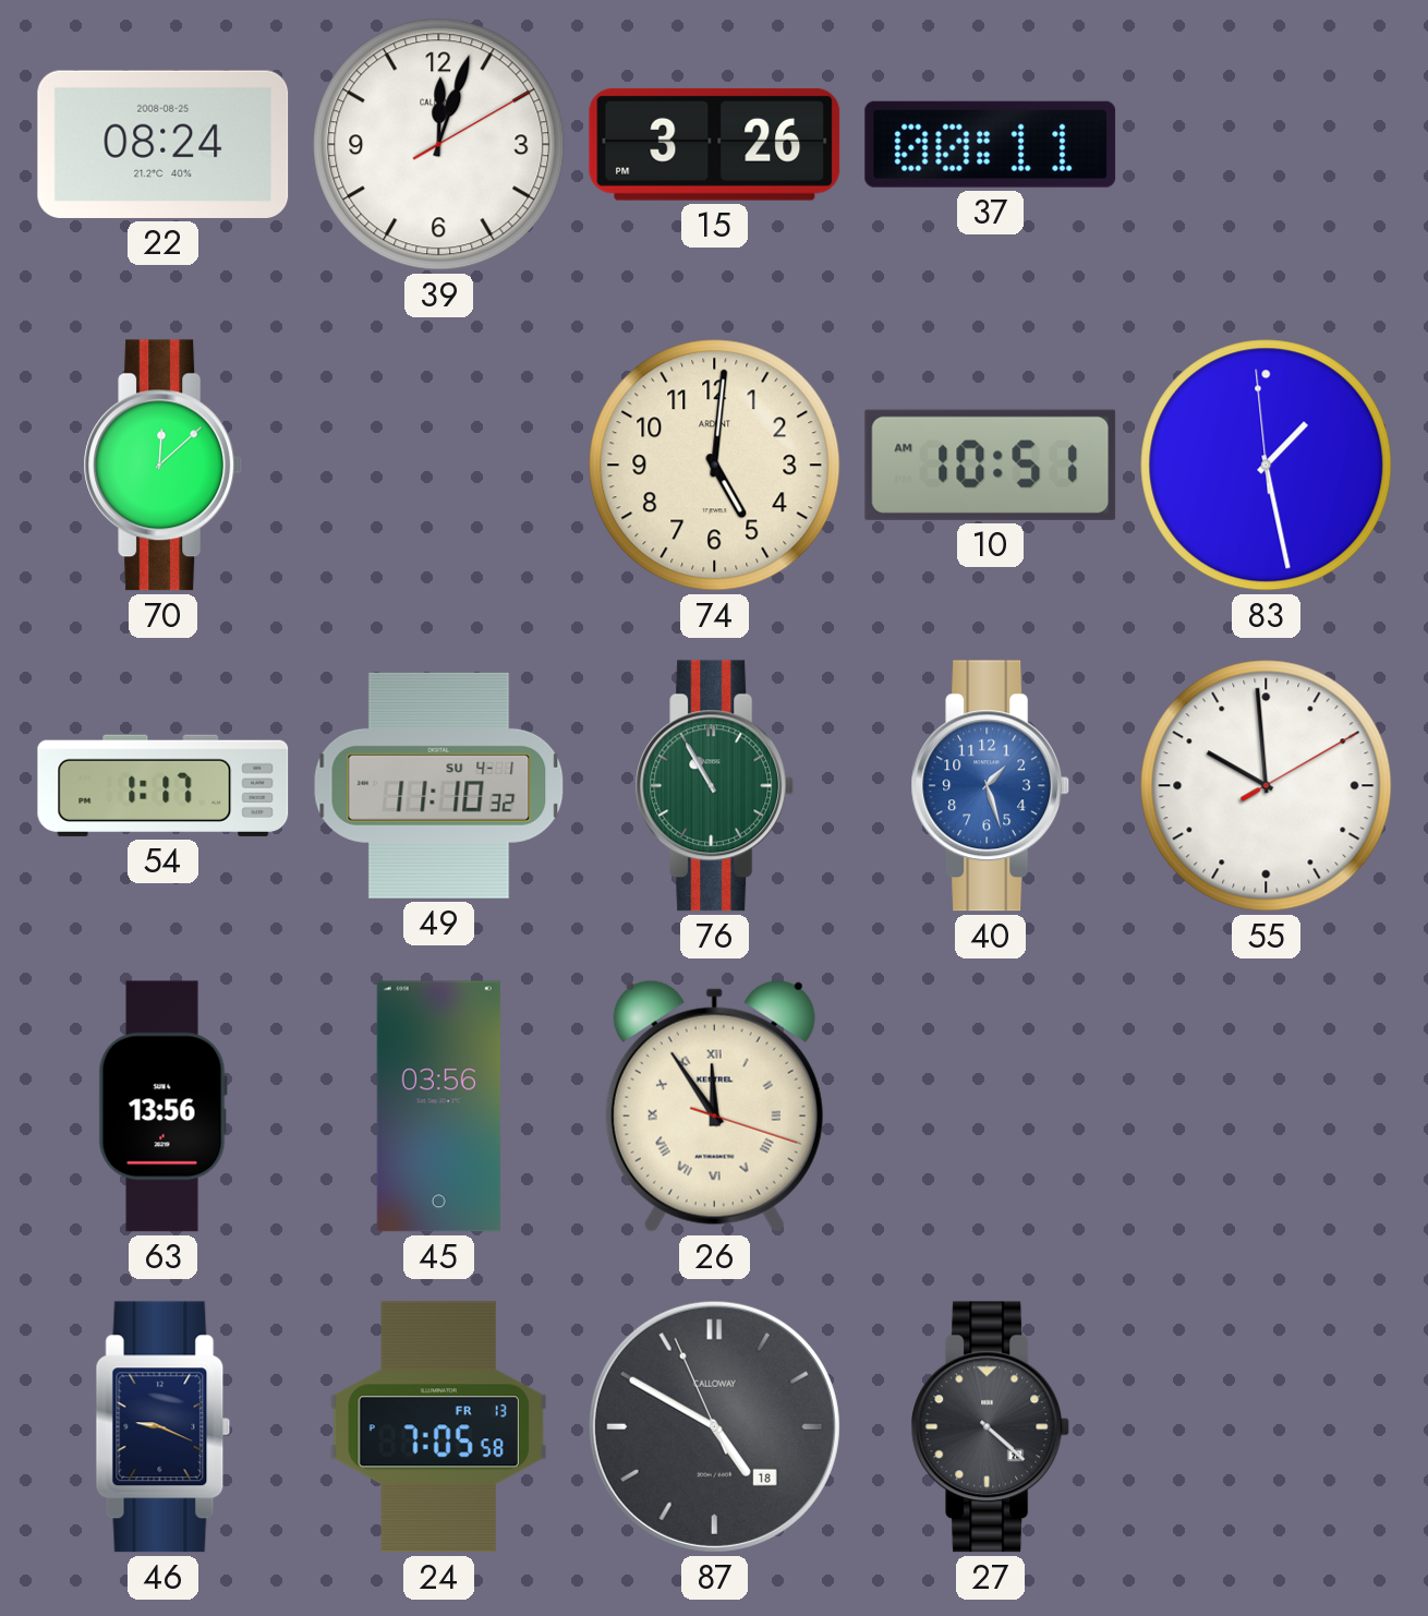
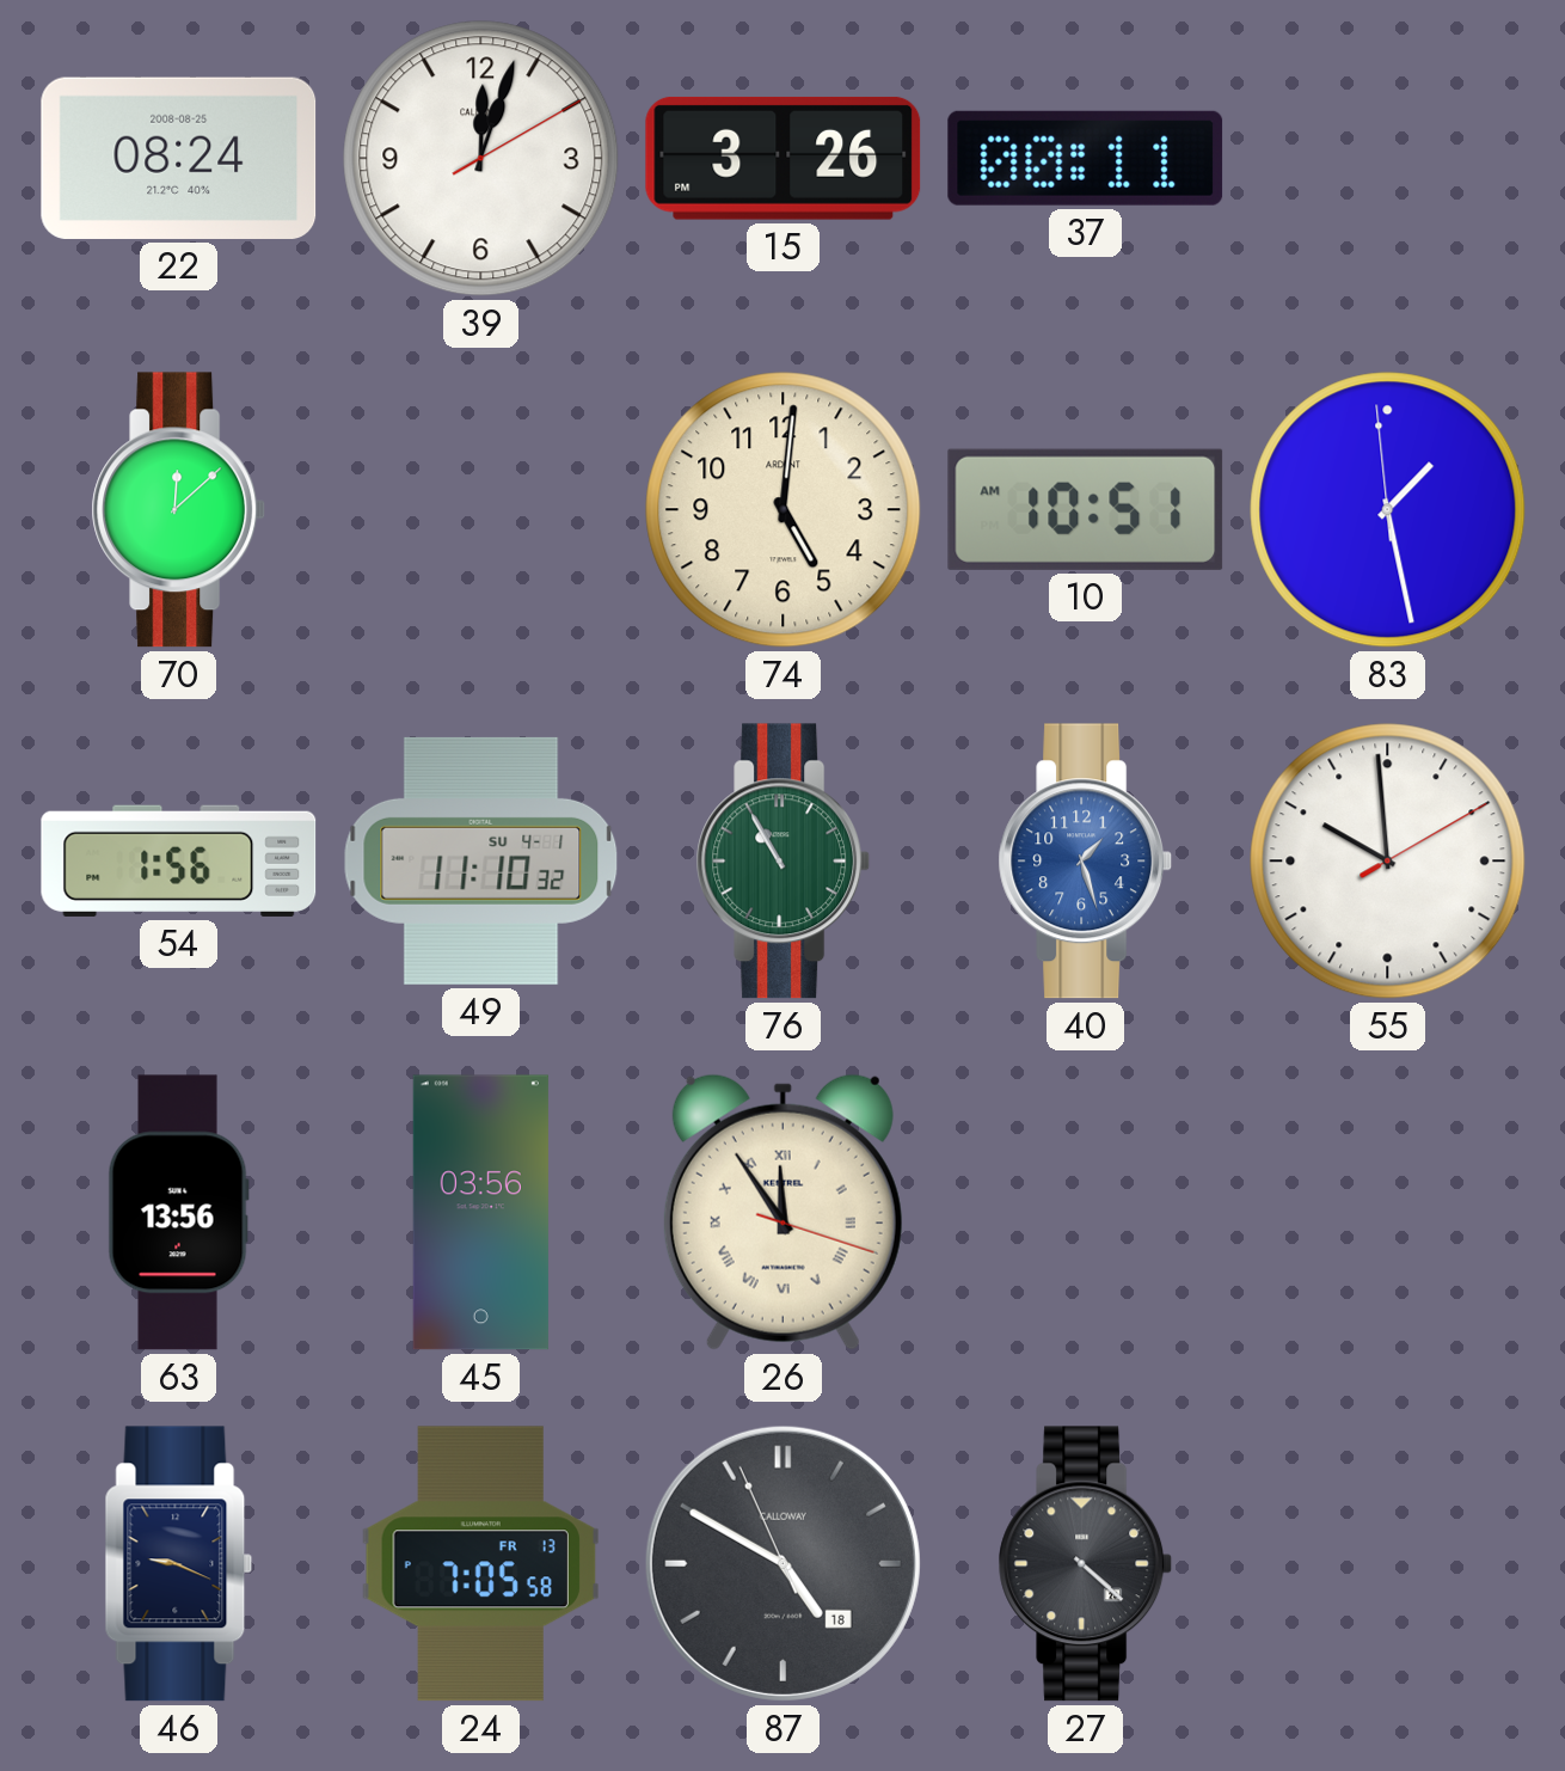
54: 1:17 -> 1:56 (179, 860)
